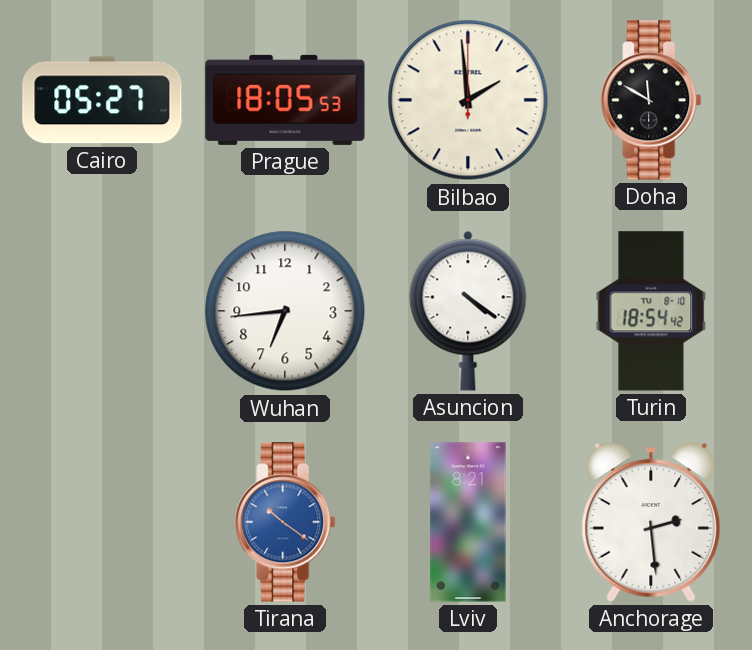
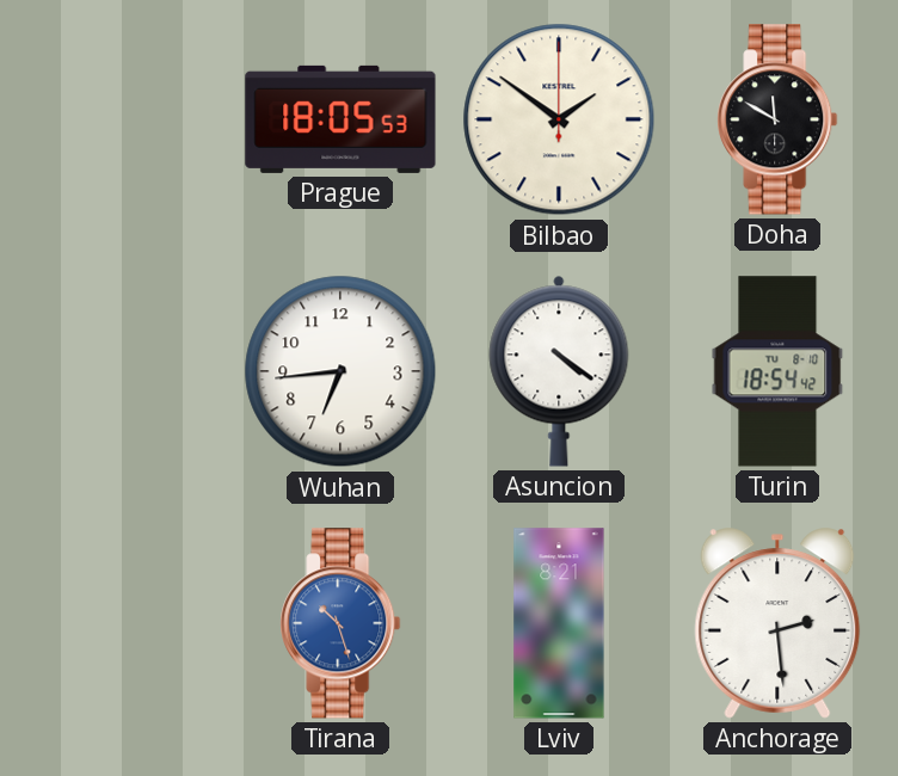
Cairo: 05:27 -> none (102, 100)
Bilbao: 1:59 -> 1:51 (559, 119)
Tirana: 10:21 -> 10:27 (340, 623)
